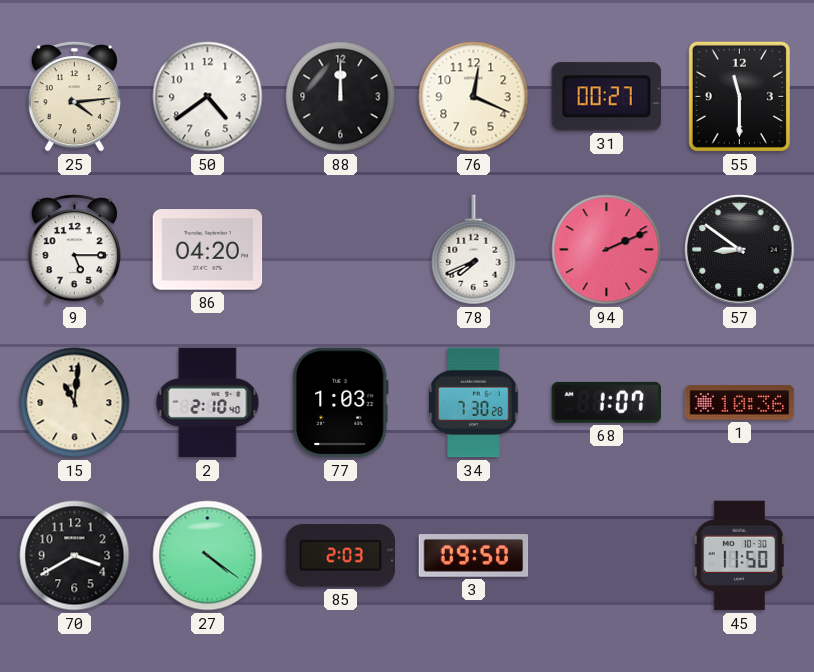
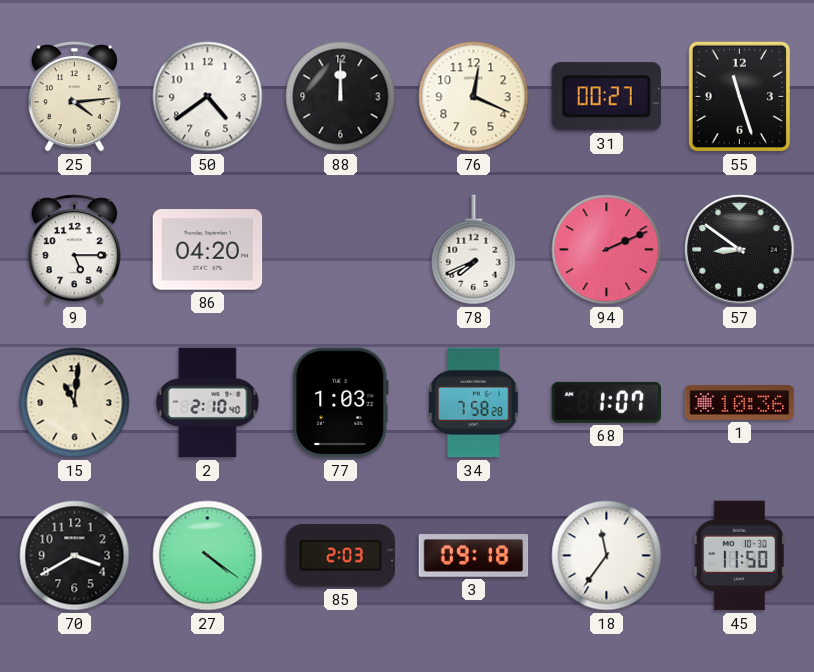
55: 11:30 -> 11:27 (739, 96)
34: 7:30 -> 7:58 (474, 403)
3: 09:50 -> 09:18 (474, 556)
18: none -> 11:36 (607, 556)
